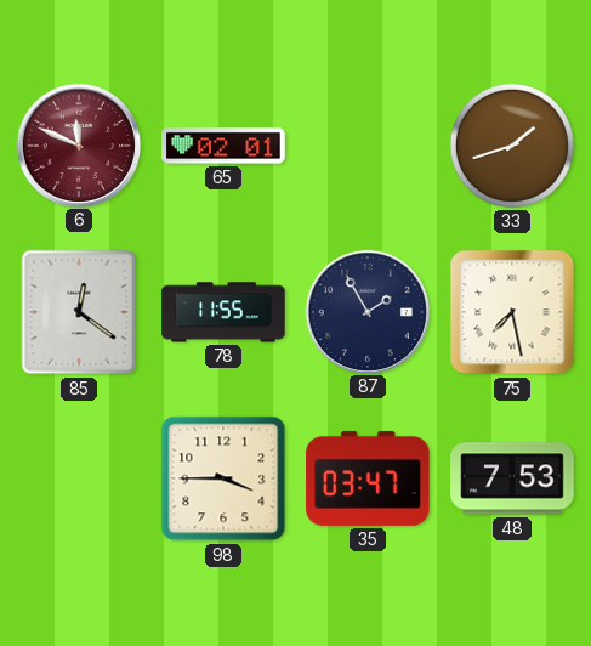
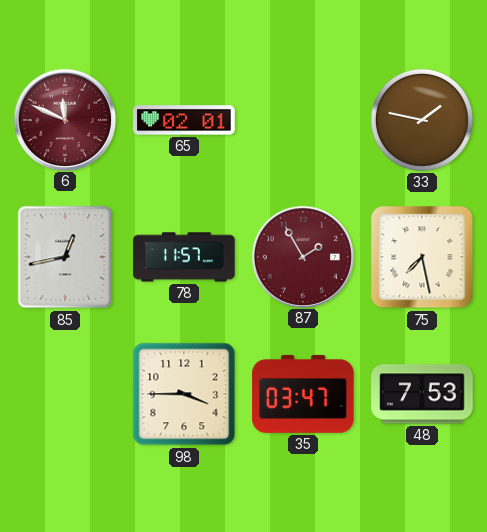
33: 1:42 -> 1:47 (422, 120)
85: 12:21 -> 12:43 (65, 257)
78: 11:55 -> 11:57 (184, 257)
87 dial: navy -> burgundy (302, 256)
